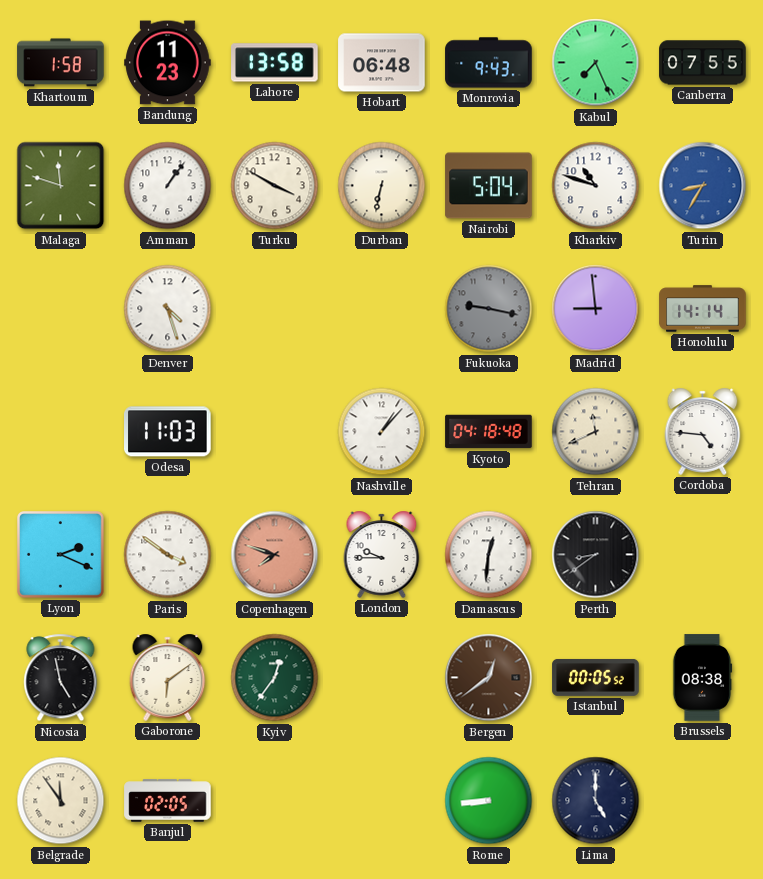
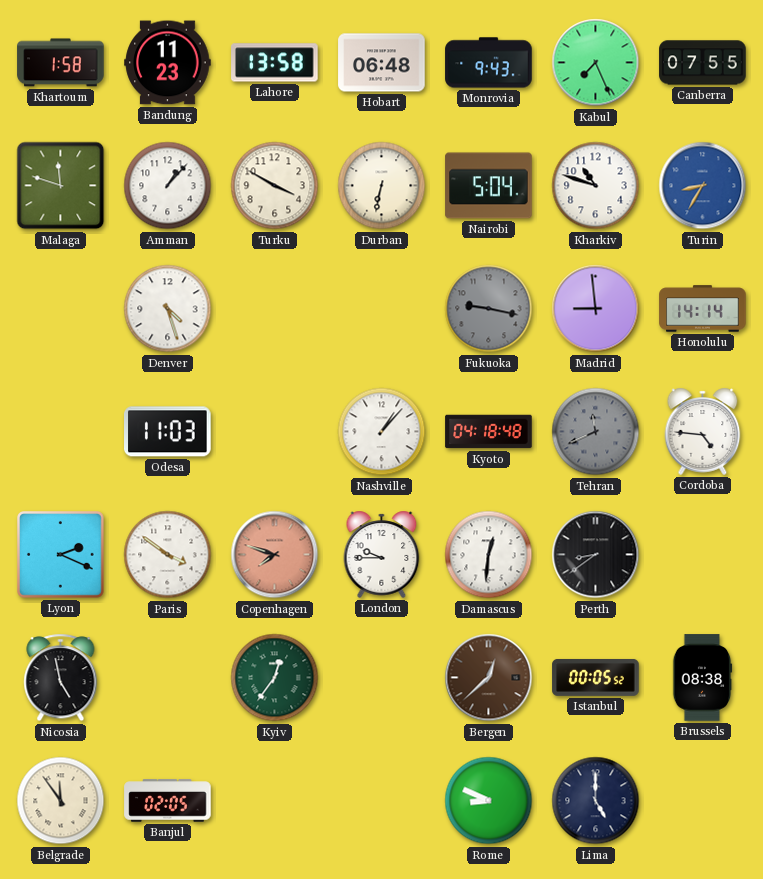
Amman: 1:06 -> 1:07 (168, 186)
Tehran dial: cream -> grey (596, 432)
Gaborone: 6:09 -> none (168, 677)
Bergen: 12:39 -> 12:38 (489, 678)
Rome: 8:44 -> 8:49 (489, 801)
